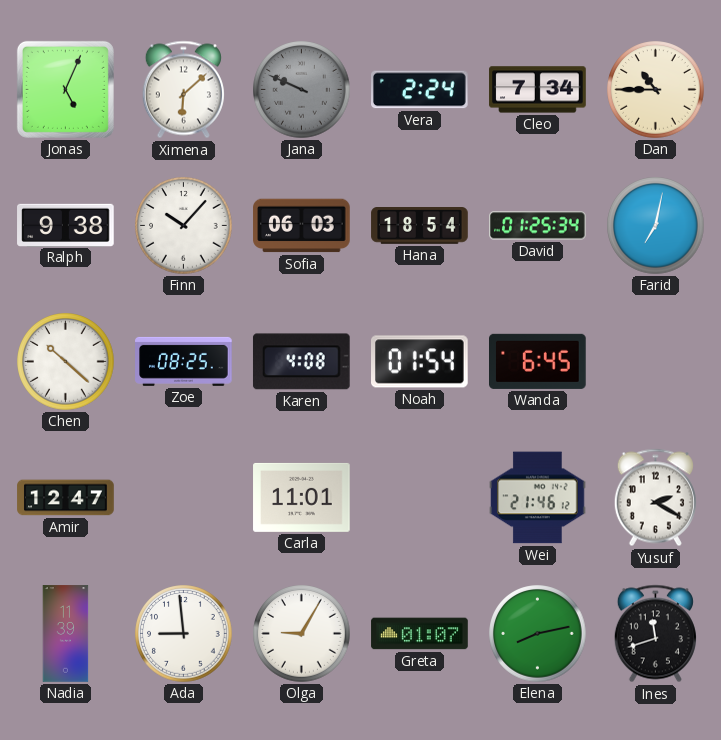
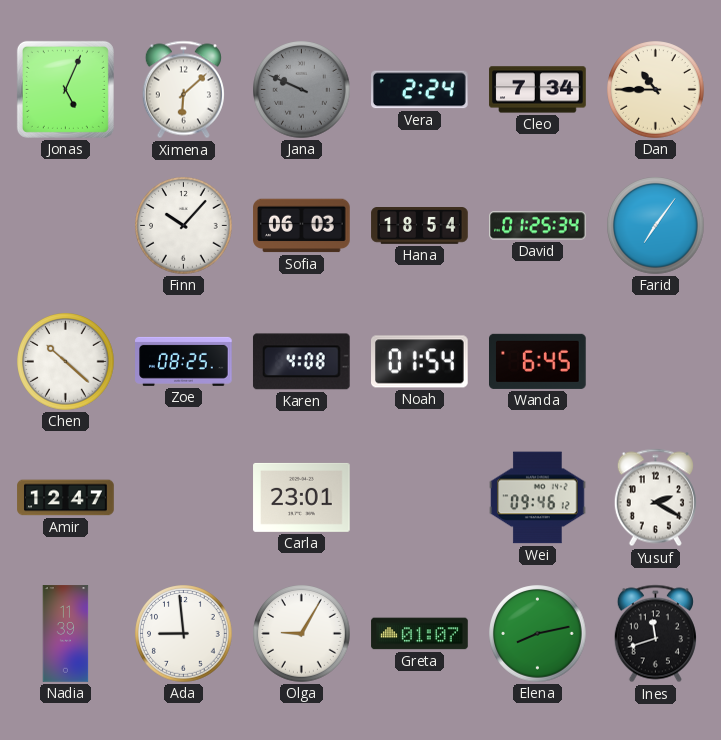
Ralph: 9:38 -> none (66, 225)
Farid: 7:02 -> 7:06 (656, 226)
Carla: 11:01 -> 23:01 (302, 497)
Wei: 21:46 -> 09:46 (538, 498)
